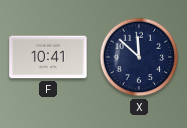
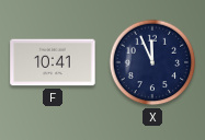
X: 11:52 -> 11:56 (152, 62)
